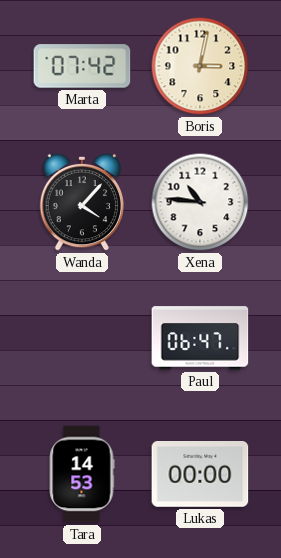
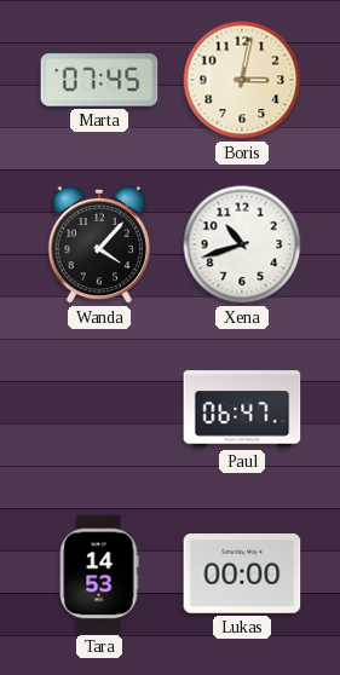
Marta: 07:42 -> 07:45 (99, 80)
Xena: 10:46 -> 10:42 (242, 244)
